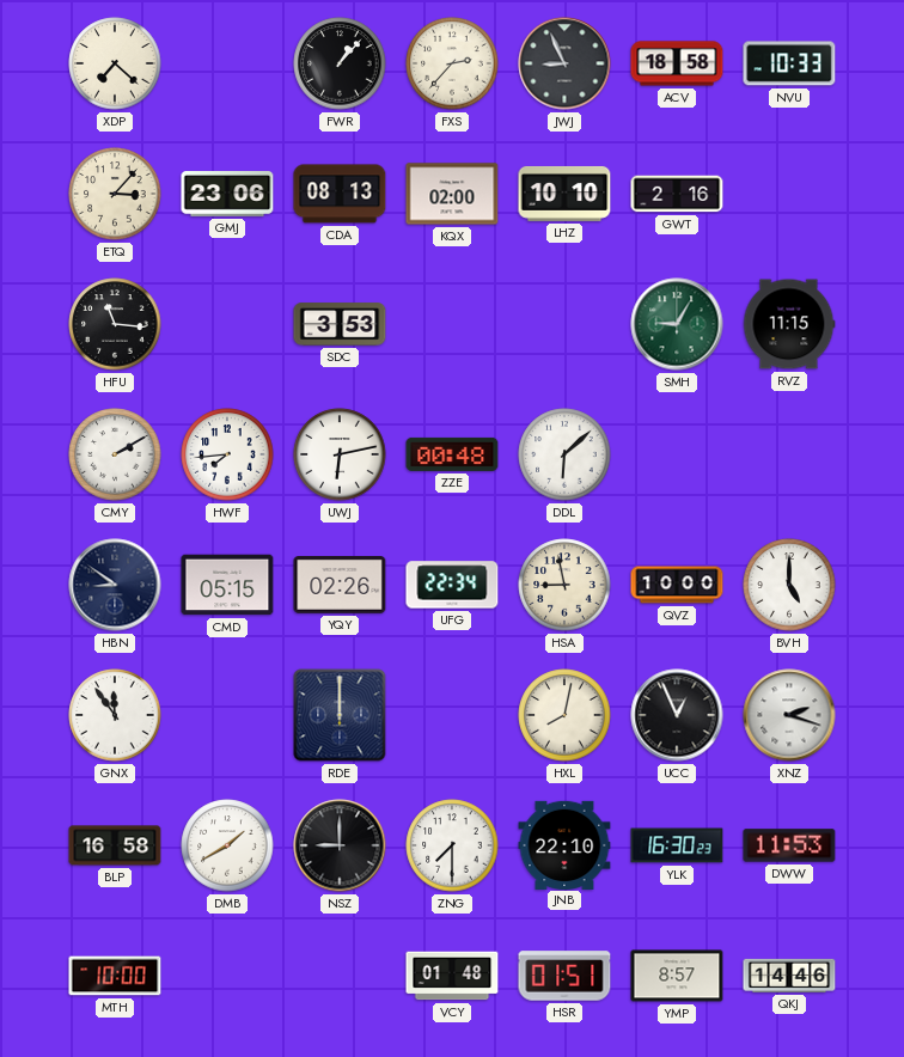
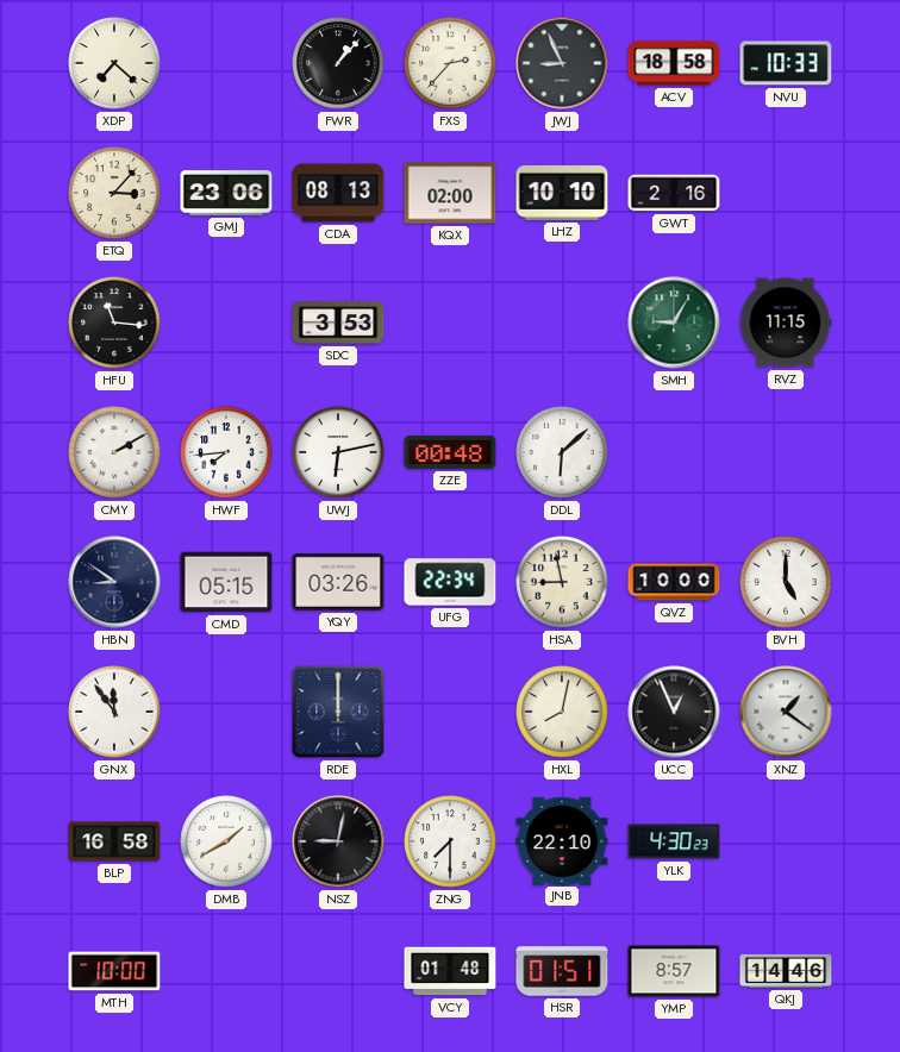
YQY: 02:26 -> 03:26 (338, 583)
XNZ: 2:18 -> 1:21 (786, 712)
NSZ: 9:00 -> 9:02 (338, 841)
YLK: 16:30 -> 4:30 (674, 841)
DWW: 11:53 -> none (789, 845)
